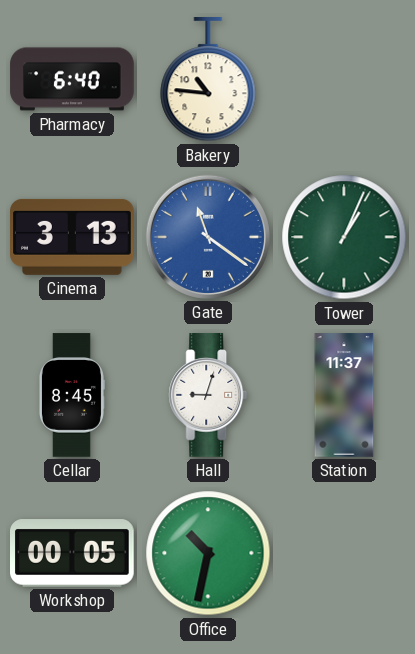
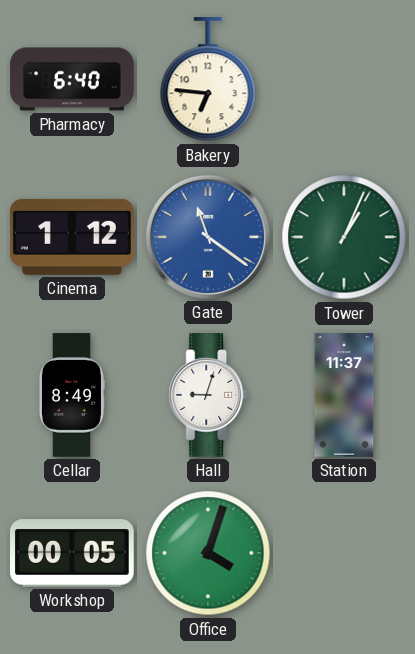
Bakery: 10:46 -> 6:46 (208, 80)
Cinema: 3:13 -> 1:12 (72, 237)
Cellar: 8:45 -> 8:49 (71, 395)
Office: 10:32 -> 4:03 (208, 553)
